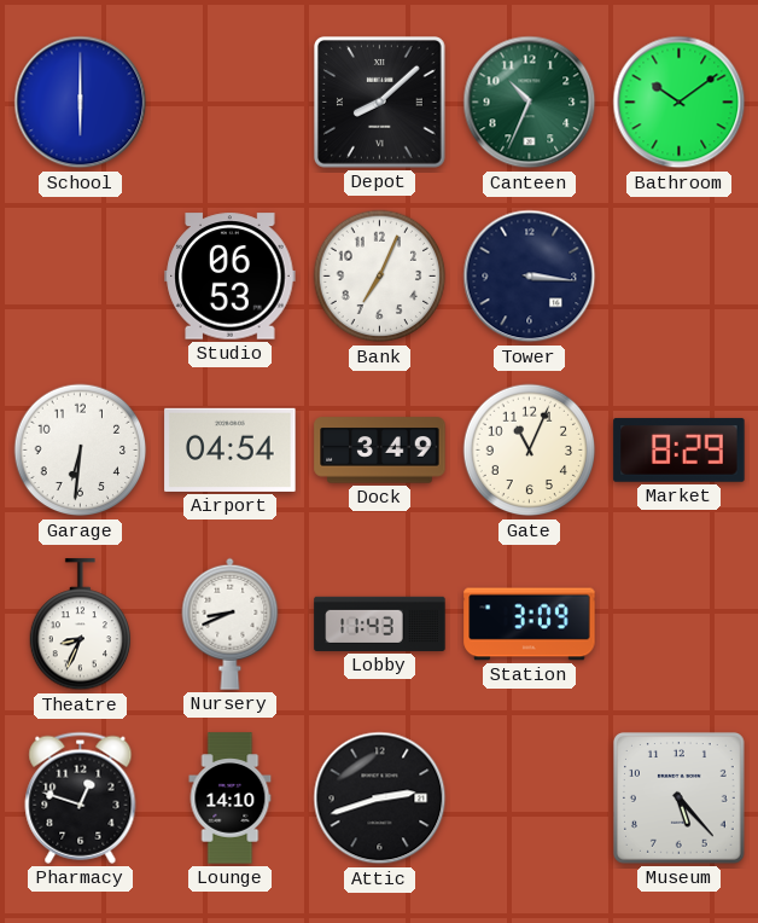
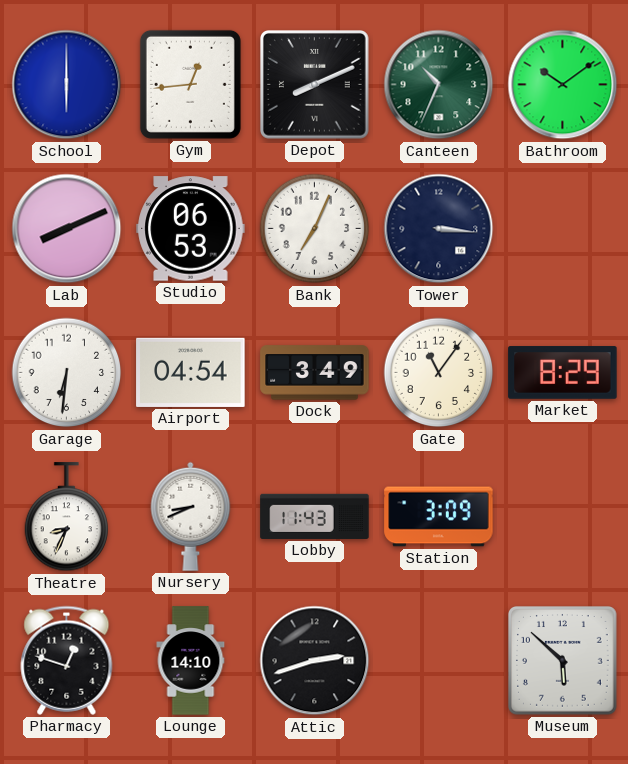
Gym: none -> 12:44 (190, 84)
Depot: 8:08 -> 8:11 (315, 85)
Lab: none -> 8:11 (67, 229)
Gate: 11:04 -> 11:06 (439, 373)
Museum: 5:23 -> 5:52 (563, 661)
